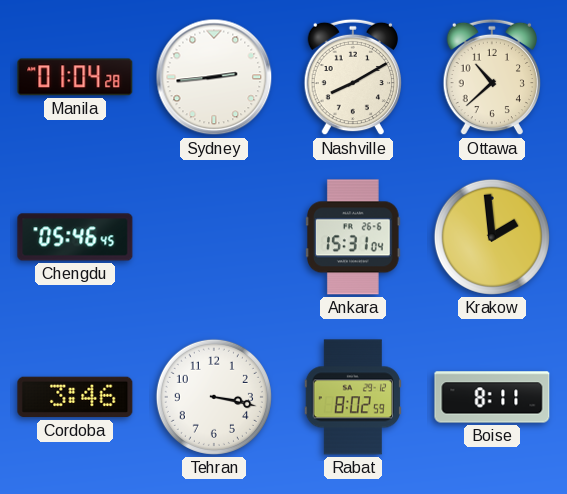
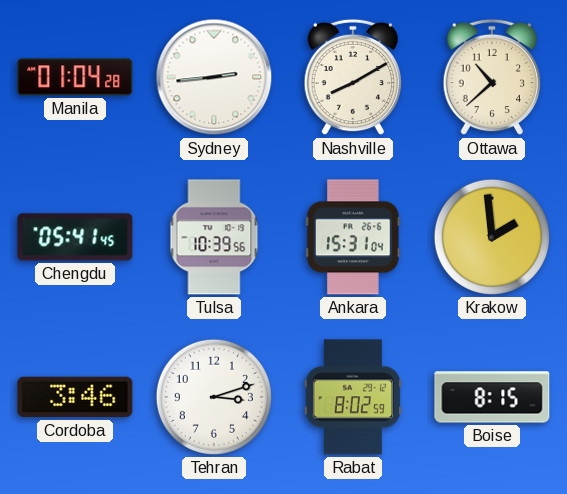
Chengdu: 05:46 -> 05:41 (75, 237)
Tulsa: none -> 10:39 (214, 237)
Tehran: 3:17 -> 3:12 (214, 397)
Boise: 8:11 -> 8:15 (492, 397)
